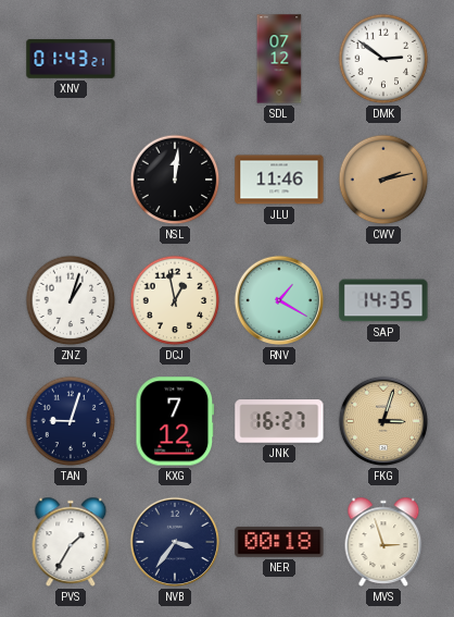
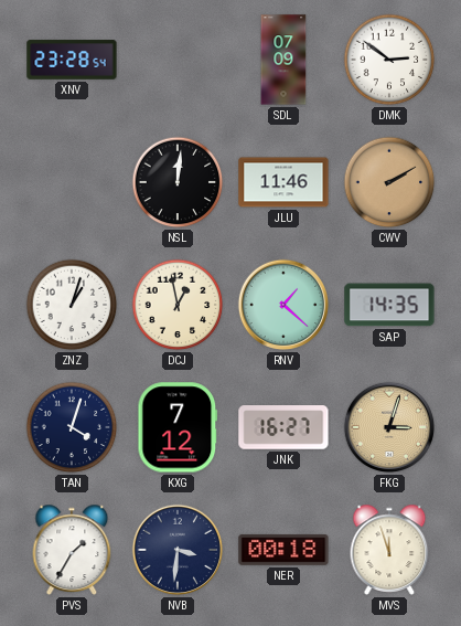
XNV: 01:43 -> 23:28 (72, 60)
SDL: 07:12 -> 07:09 (283, 60)
CWV: 2:13 -> 2:10 (389, 182)
RNV: 1:20 -> 1:22 (283, 305)
TAN: 9:03 -> 4:03 (72, 427)
NVB: 3:36 -> 3:31 (178, 550)
MVS: 2:57 -> 11:57 (389, 550)
